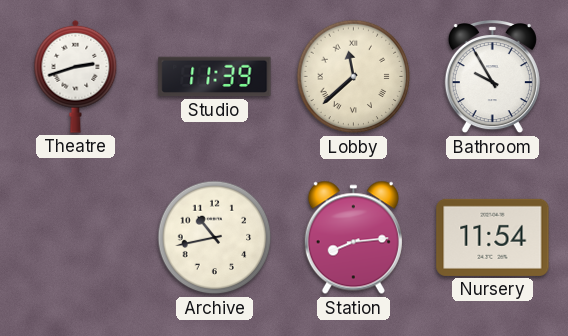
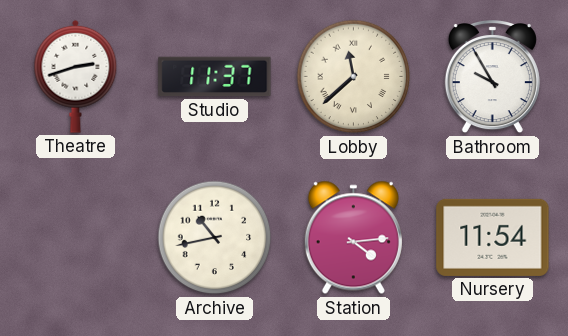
Studio: 11:39 -> 11:37 (215, 77)
Station: 8:14 -> 4:14 (353, 238)
